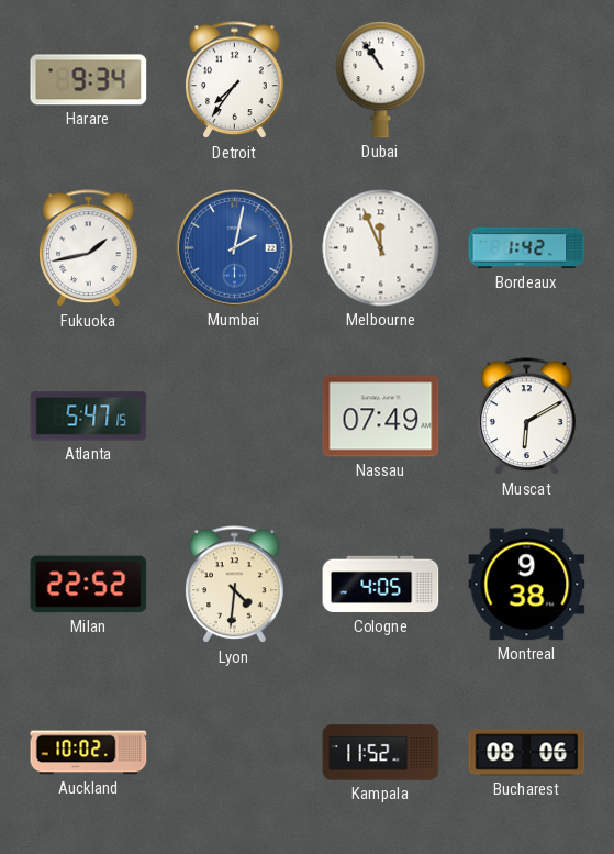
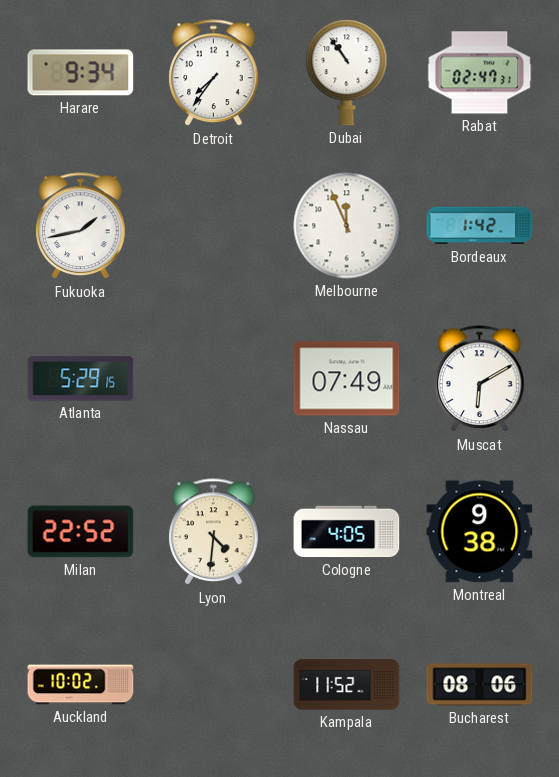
Rabat: none -> 02:47 (480, 73)
Mumbai: 2:02 -> none (235, 248)
Atlanta: 5:47 -> 5:29 (81, 379)
